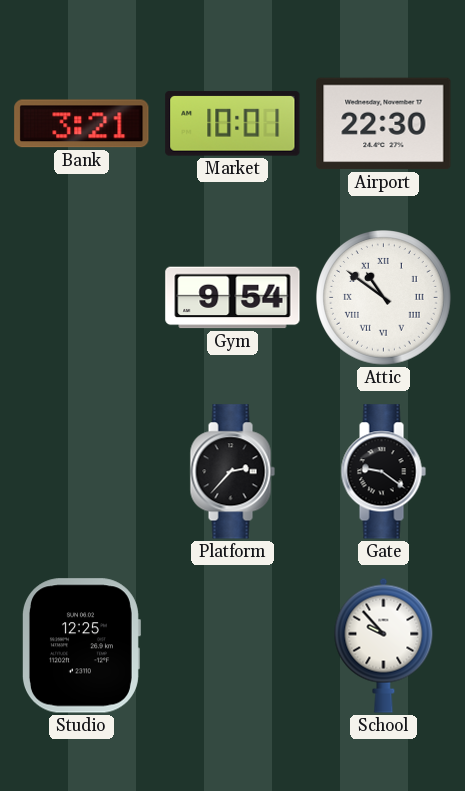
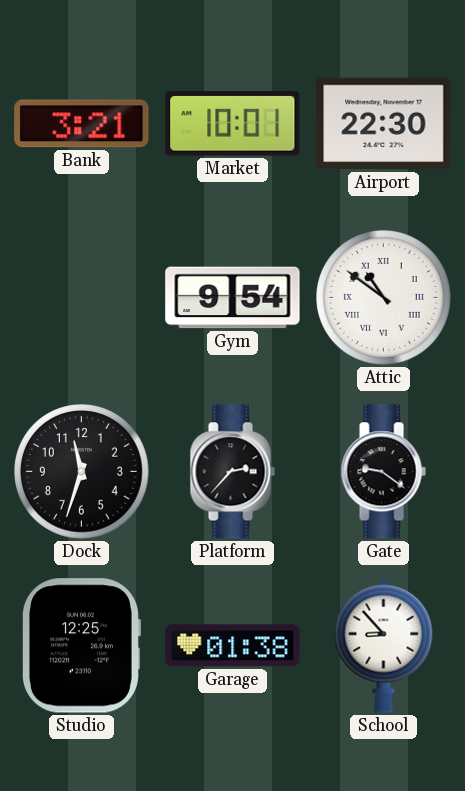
Dock: none -> 11:33 (82, 472)
Garage: none -> 01:38 (233, 646)
School: 9:53 -> 8:53 (384, 645)
